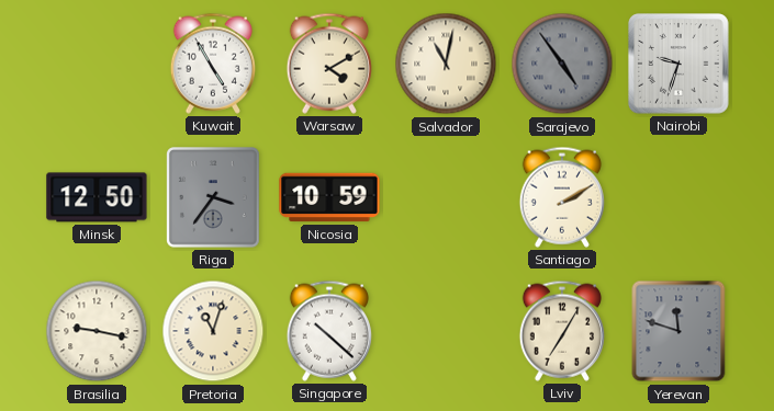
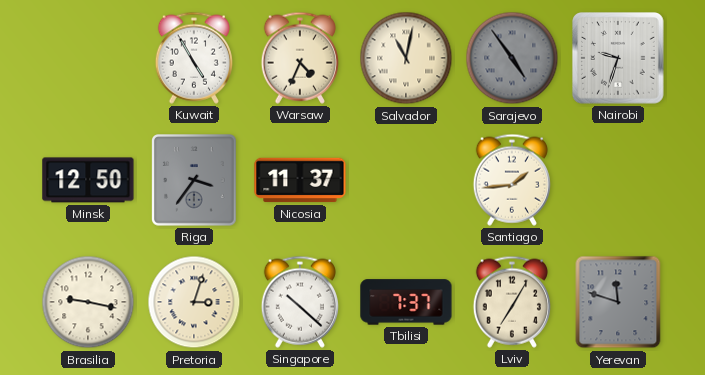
Warsaw: 4:10 -> 4:34 (300, 58)
Nicosia: 10:59 -> 11:37 (300, 180)
Santiago: 2:10 -> 1:44 (512, 180)
Pretoria: 11:03 -> 3:03 (194, 302)
Tbilisi: none -> 7:37 (406, 302)
